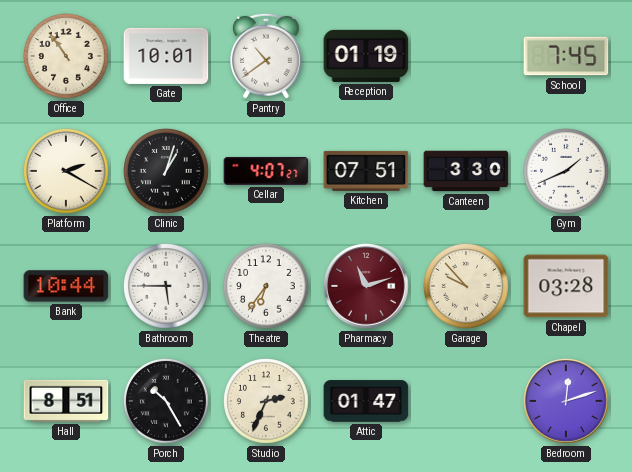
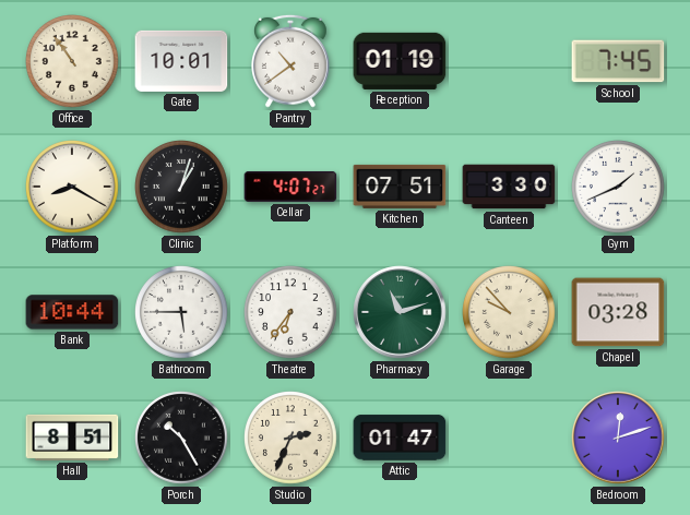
Platform: 2:20 -> 8:20 (72, 187)
Pharmacy dial: burgundy -> green (400, 312)
